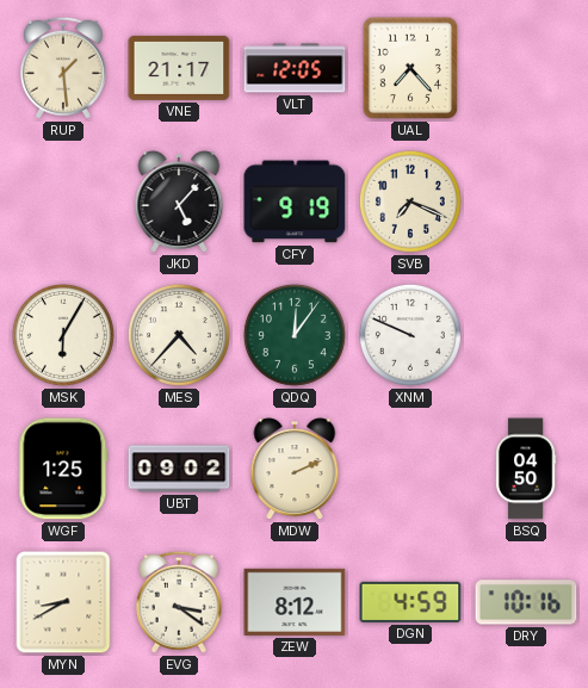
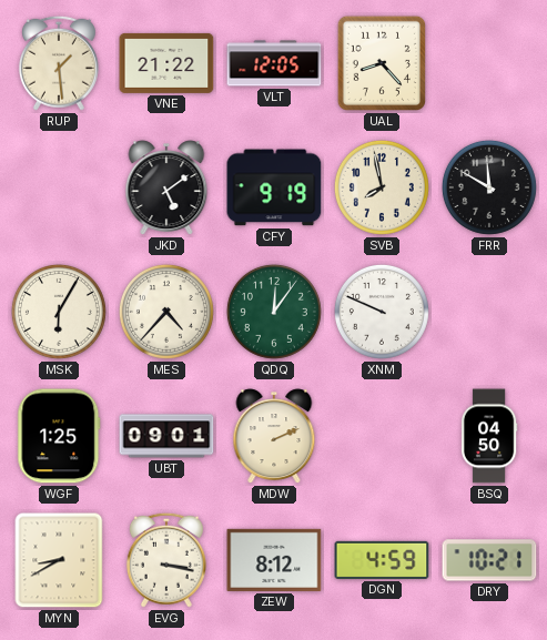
VNE: 21:17 -> 21:22 (166, 63)
UAL: 7:23 -> 8:23 (382, 63)
JKD: 5:07 -> 5:09 (166, 187)
SVB: 7:19 -> 7:58 (382, 187)
FRR: none -> 11:50 (489, 187)
UBT: 09:02 -> 09:01 (166, 436)
EVG: 3:21 -> 3:17 (166, 560)
DRY: 10:16 -> 10:21 (489, 560)
